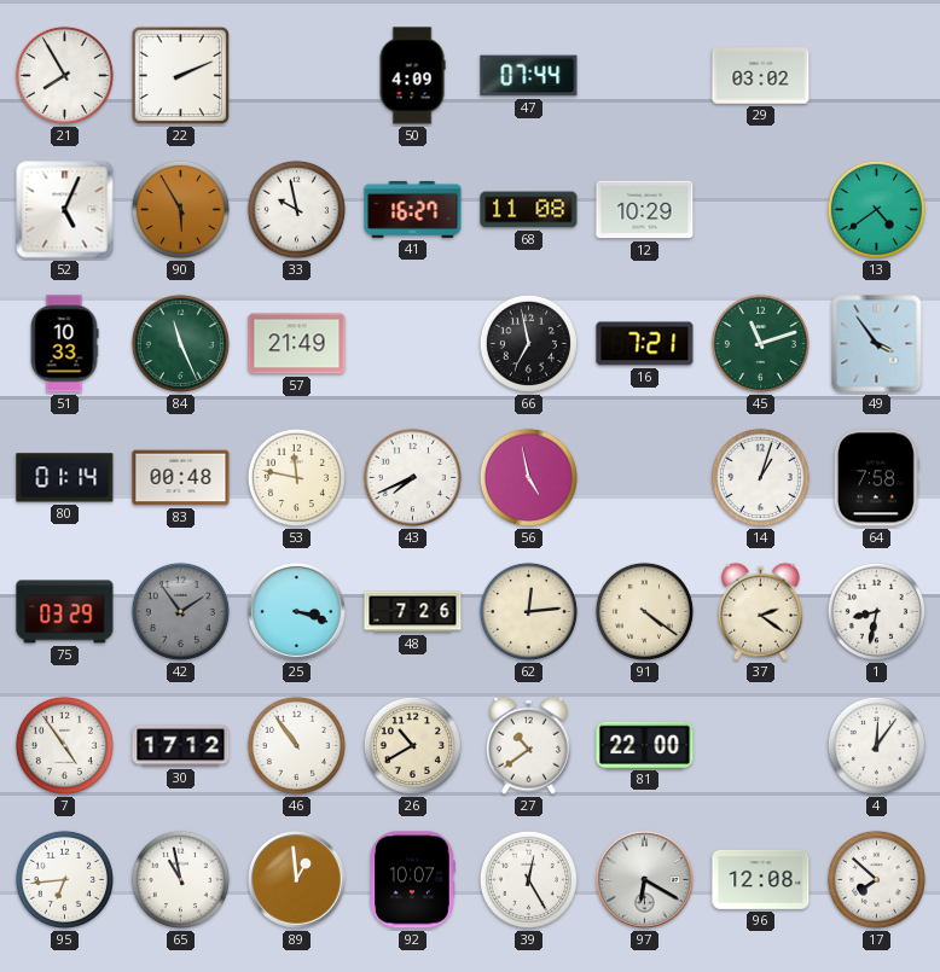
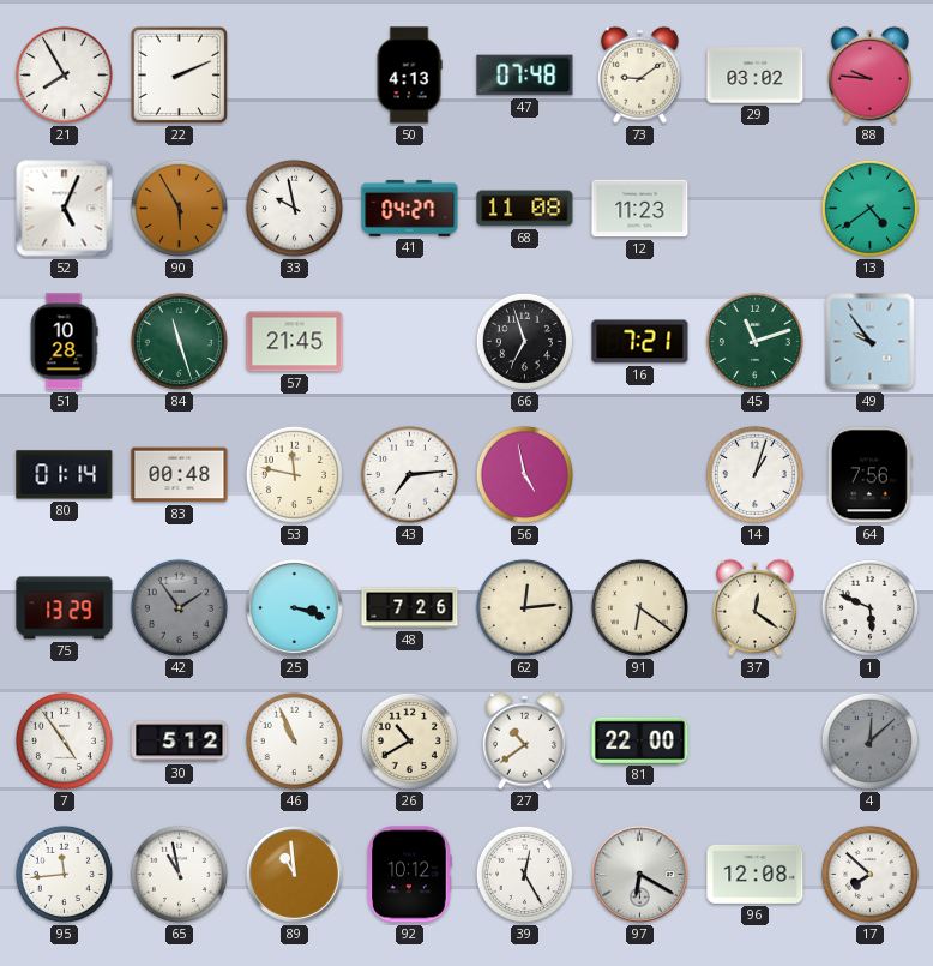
50: 4:09 -> 4:13 (409, 76)
47: 07:44 -> 07:48 (525, 76)
73: none -> 9:09 (639, 74)
88: none -> 9:46 (869, 74)
41: 16:27 -> 04:27 (410, 208)
12: 10:29 -> 11:23 (640, 209)
51: 10:33 -> 10:28 (64, 342)
84: 11:26 -> 11:27 (179, 341)
57: 21:49 -> 21:45 (295, 342)
66: 6:58 -> 6:57 (524, 341)
49: 3:54 -> 9:54 (871, 342)
43: 7:41 -> 7:14 (409, 474)
64: 7:58 -> 7:56 (869, 475)
75: 03:29 -> 13:29 (65, 608)
91: 4:21 -> 6:21 (639, 607)
37: 2:21 -> 12:21 (754, 607)
1: 8:32 -> 5:49 (869, 607)
30: 17:12 -> 5:12 (180, 742)
46: 10:54 -> 10:56 (294, 740)
4: 12:06 -> 12:08 (869, 740)
4 dial: white -> grey (869, 740)
95: 6:44 -> 11:44 (64, 874)
89: 12:59 -> 10:59 (295, 875)
92: 10:07 -> 10:12 (410, 875)
